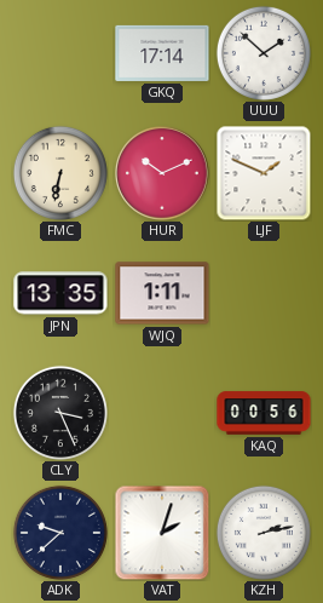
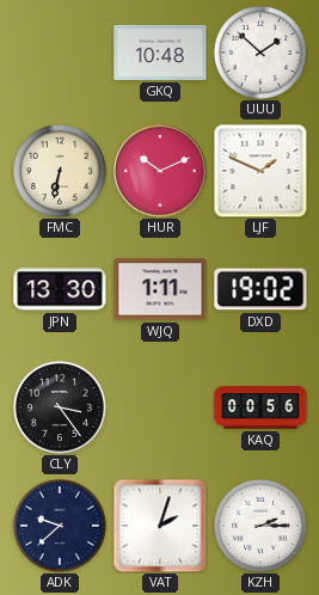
GKQ: 17:14 -> 10:48 (160, 53)
JPN: 13:35 -> 13:30 (60, 289)
DXD: none -> 19:02 (260, 289)
CLY: 3:26 -> 3:24 (60, 407)
KZH: 2:13 -> 2:15 (260, 526)
